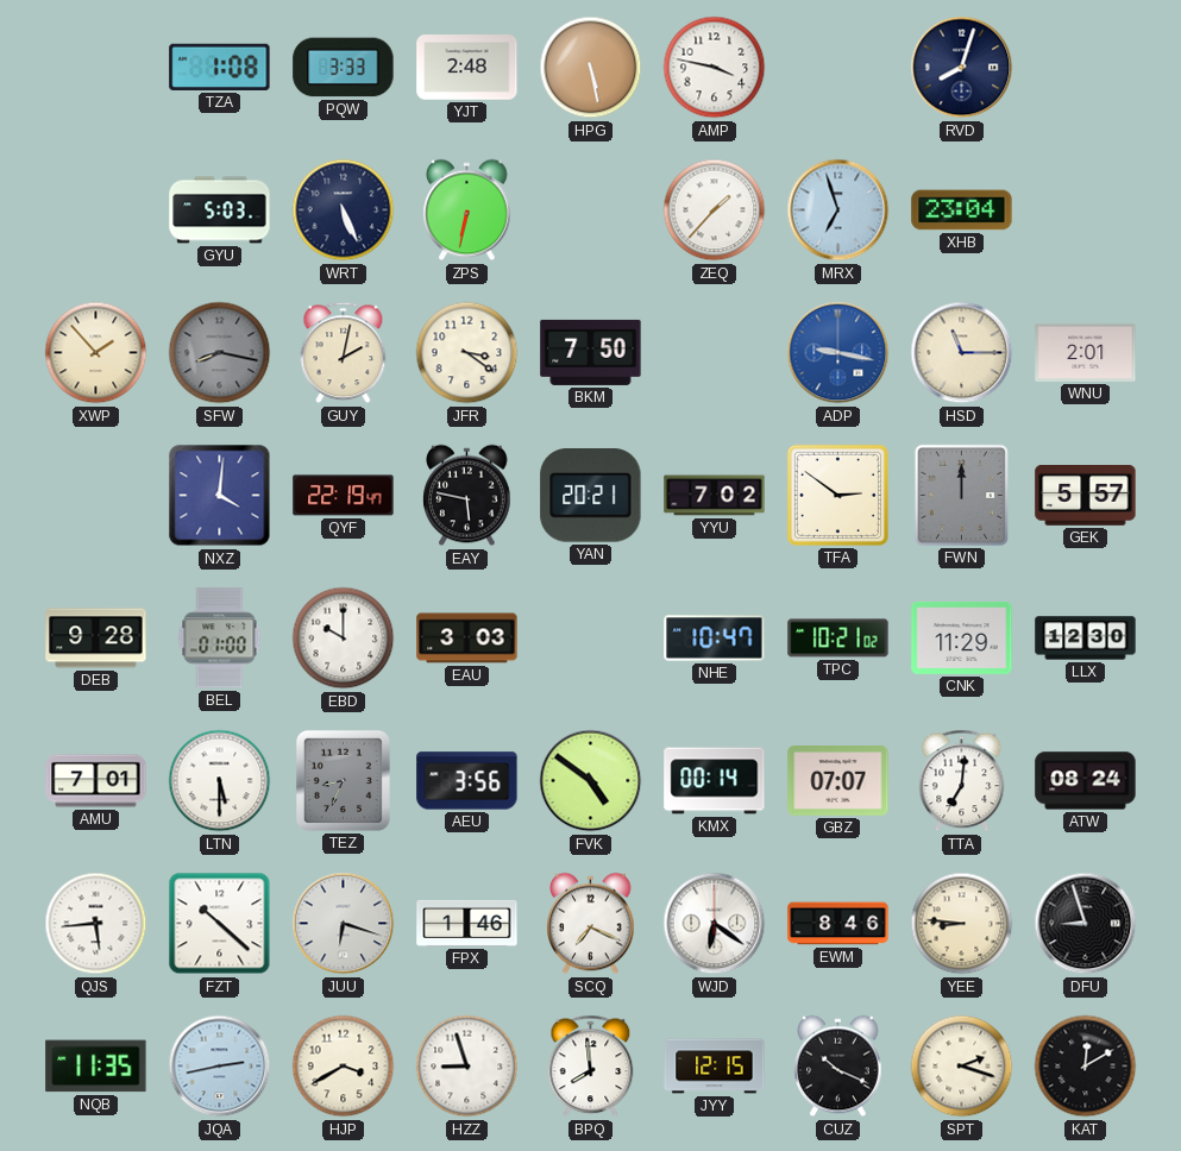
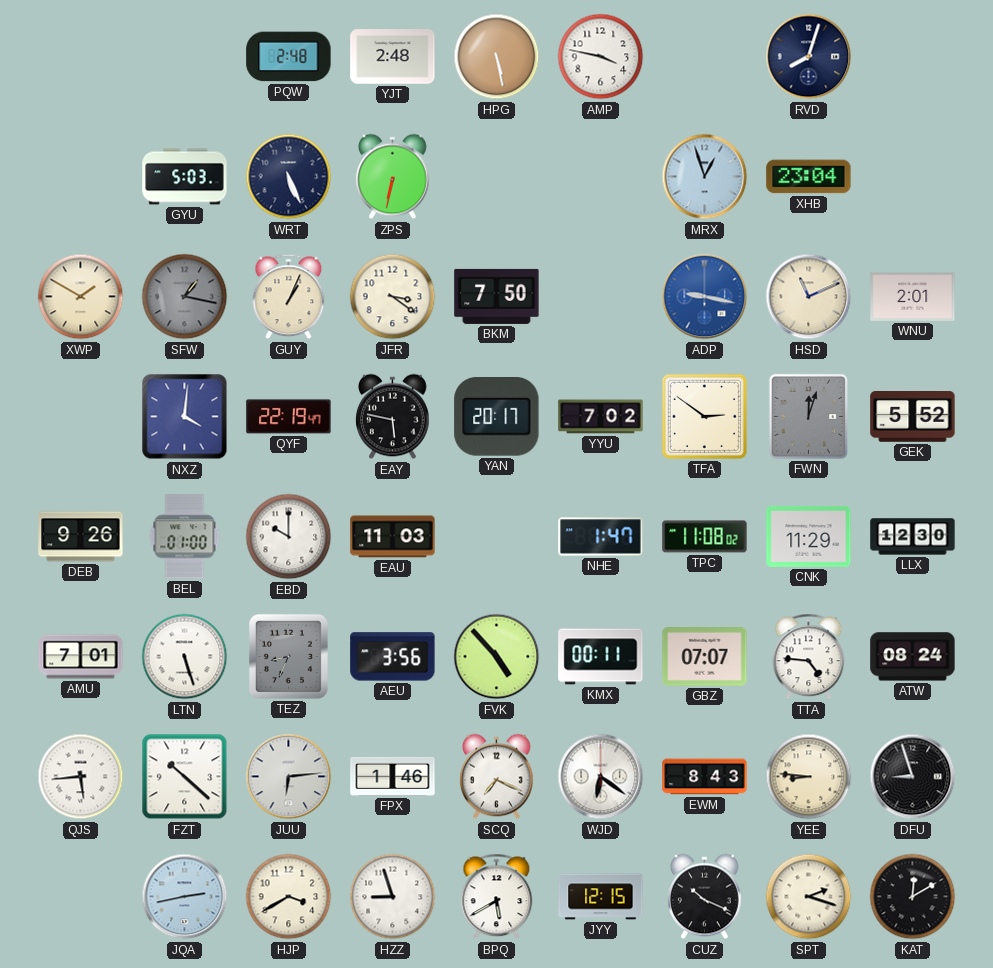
TZA: 1:08 -> none (220, 67)
PQW: 3:33 -> 2:48 (289, 57)
ZEQ: 1:37 -> none (715, 210)
MRX: 6:57 -> 12:57 (705, 177)
XWP: 1:53 -> 1:50 (81, 297)
SFW: 8:17 -> 1:17 (185, 297)
GUY: 2:02 -> 1:04 (289, 297)
HSD: 11:15 -> 11:11 (809, 297)
YAN: 20:21 -> 20:17 (497, 417)
FWN: 12:00 -> 12:03 (808, 416)
GEK: 5:57 -> 5:52 (913, 417)
DEB: 9:28 -> 9:26 (81, 537)
EAU: 3:03 -> 11:03 (393, 537)
NHE: 10:47 -> 1:47 (601, 537)
TPC: 10:21 -> 11:08 (705, 537)
LTN: 5:30 -> 5:27 (185, 657)
FVK: 4:51 -> 4:53 (497, 657)
KMX: 00:14 -> 00:11 (601, 657)
TTA: 7:01 -> 4:46 (809, 657)
JUU: 6:18 -> 6:14 (289, 777)
EWM: 8:46 -> 8:43 (705, 777)
NQB: 11:35 -> none (96, 1067)
BPQ: 7:59 -> 5:40 (497, 897)
